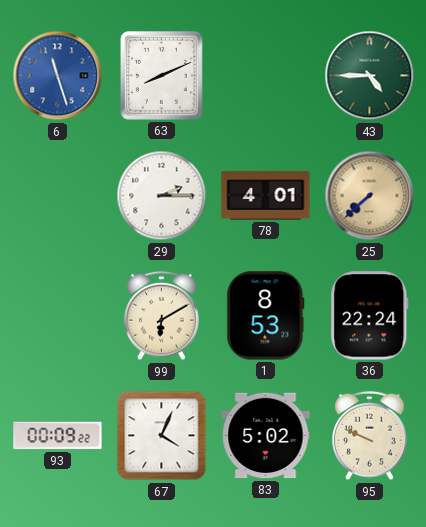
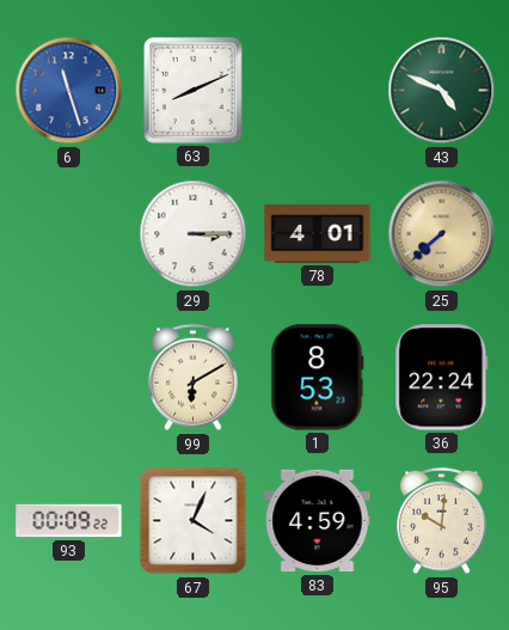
43: 4:45 -> 4:49 (442, 91)
29: 2:15 -> 3:15 (194, 234)
83: 5:02 -> 4:59 (318, 521)
95: 9:49 -> 10:01 (442, 521)
